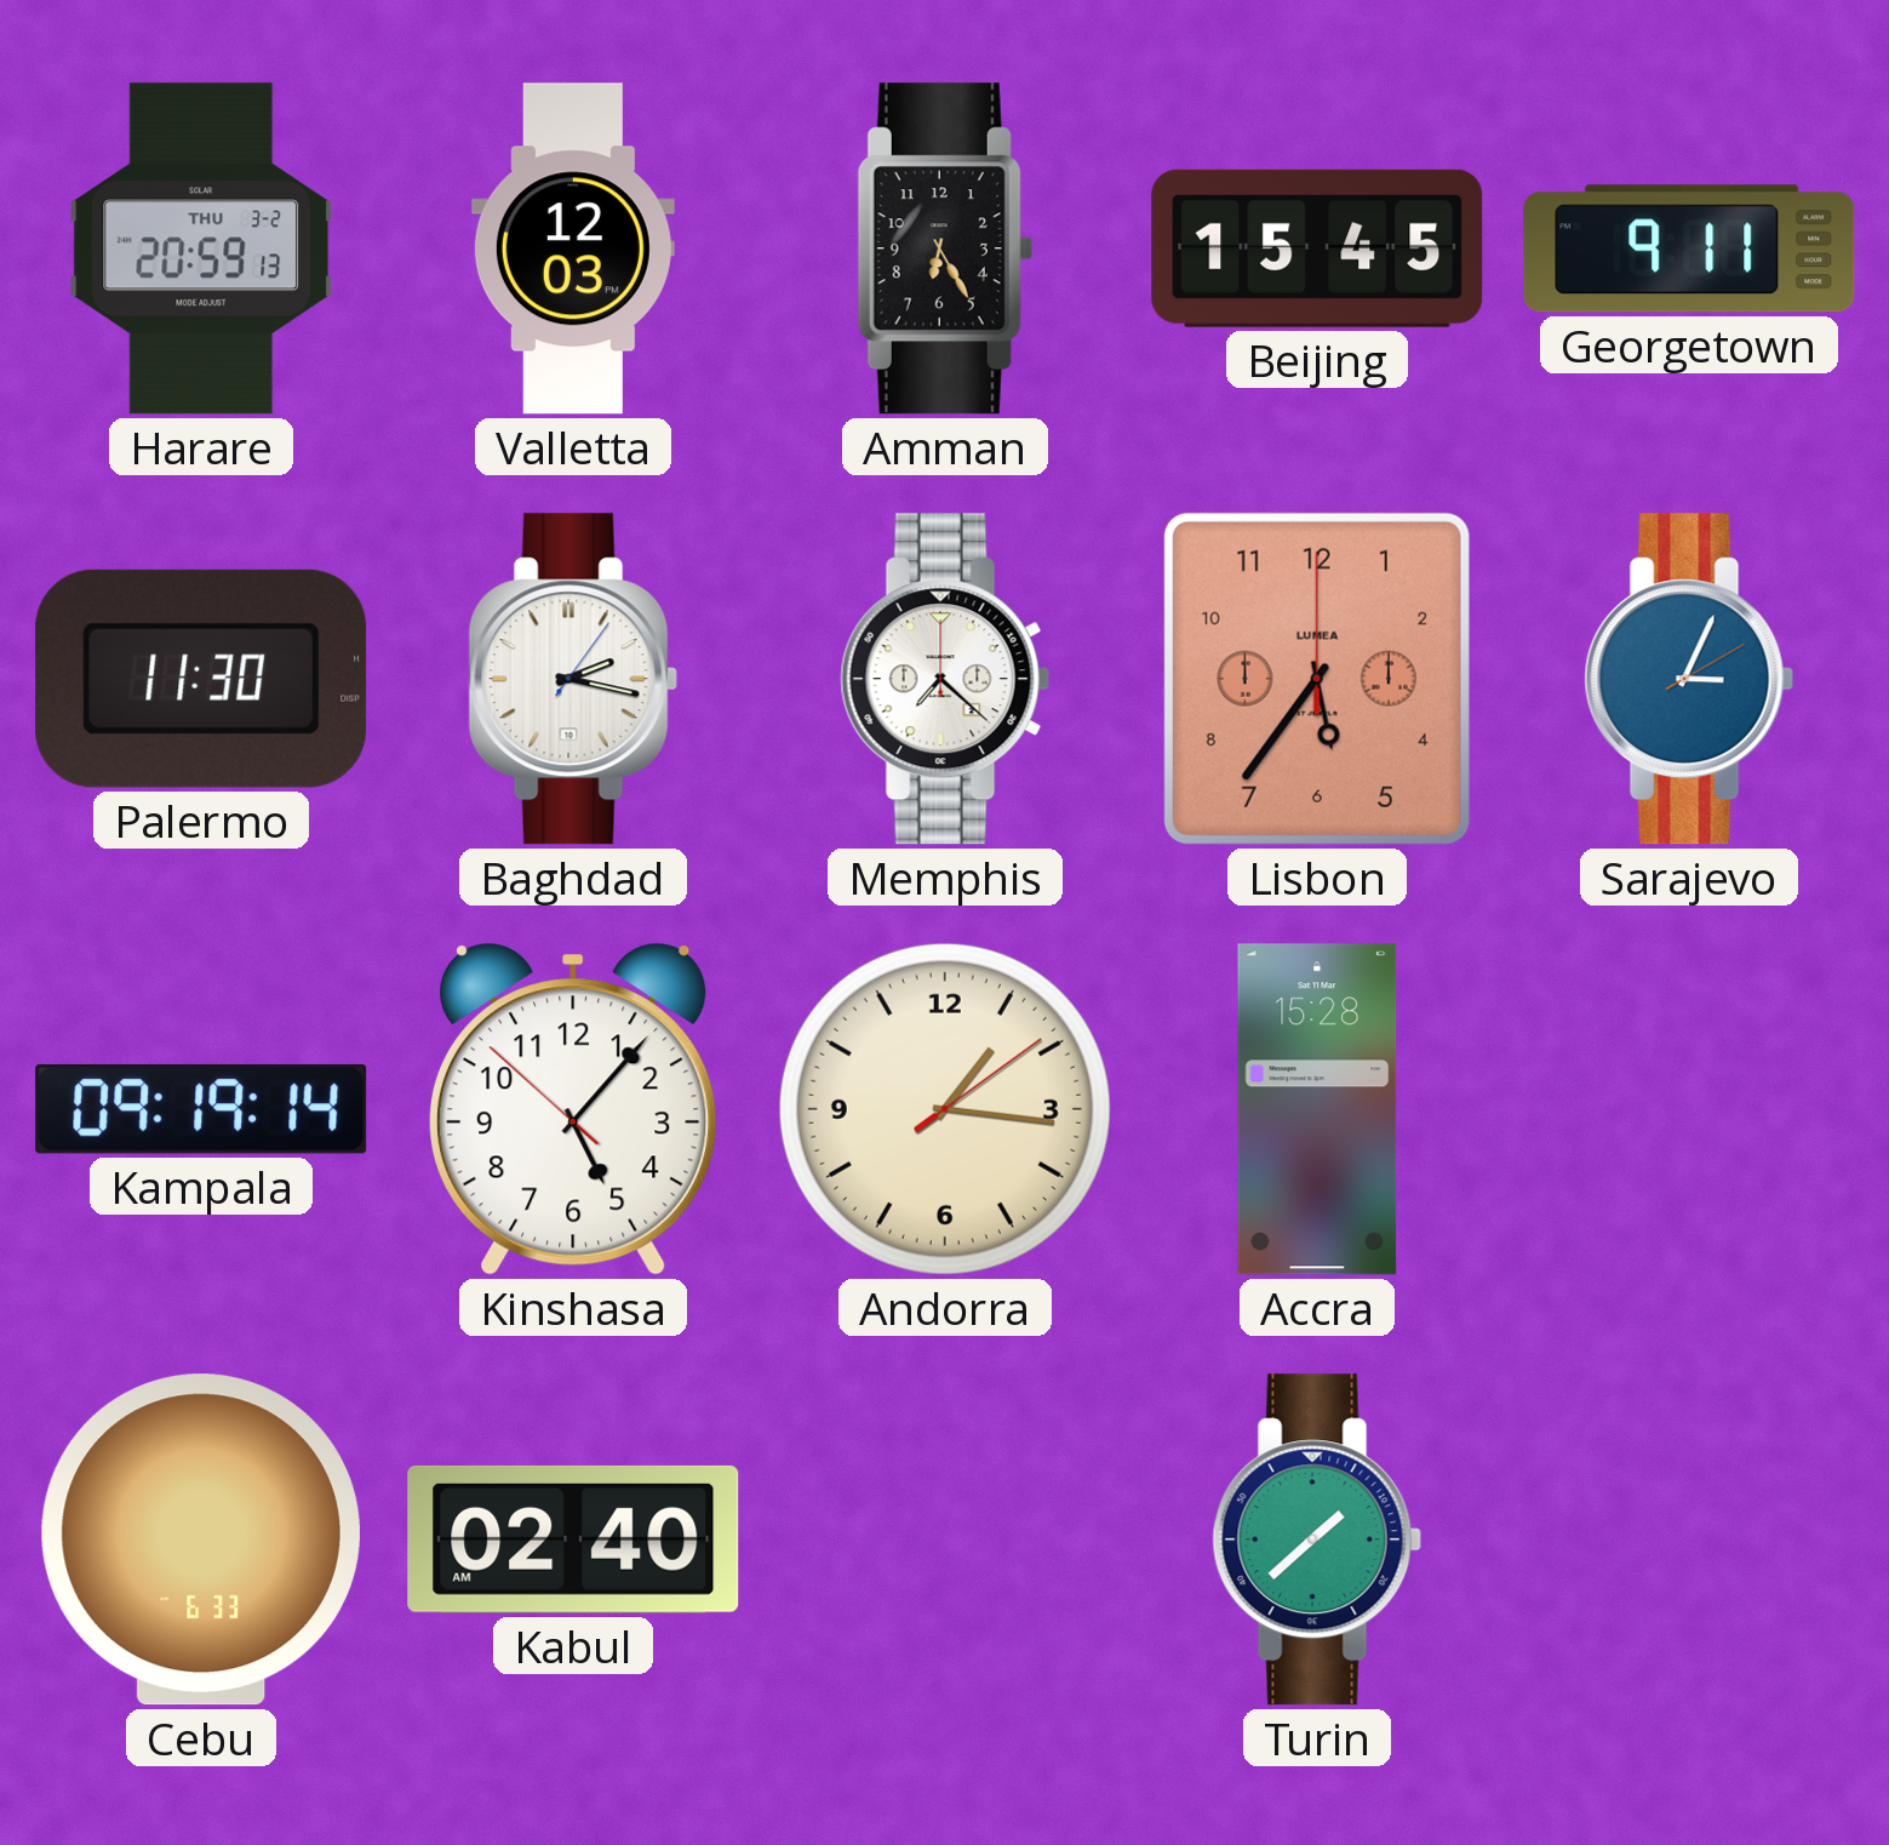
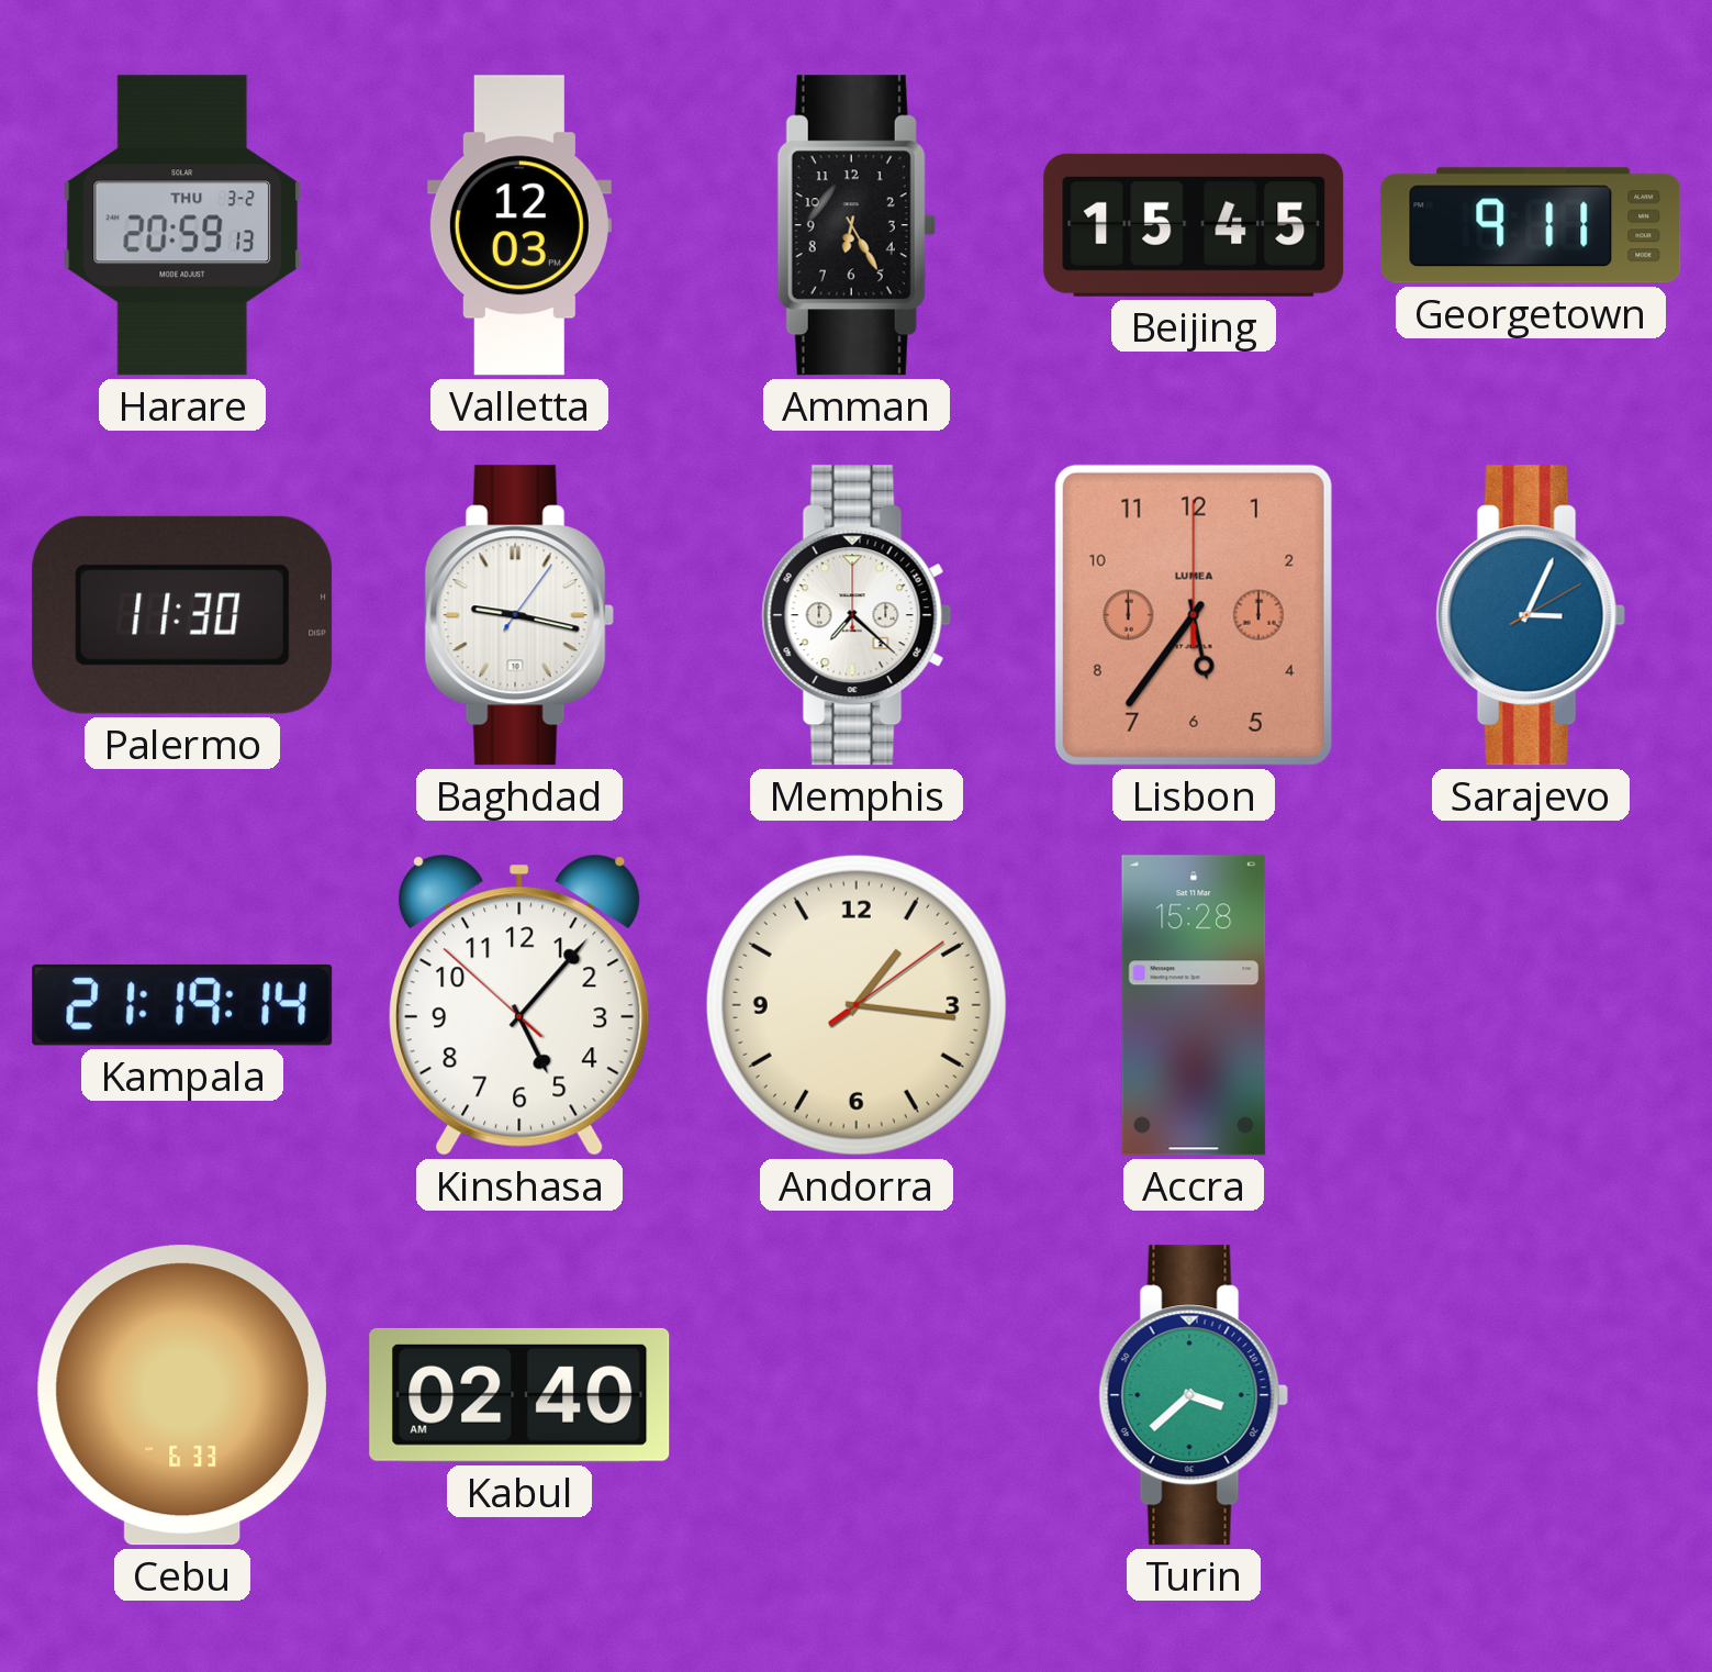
Baghdad: 2:17 -> 9:17 (519, 615)
Kampala: 09:19 -> 21:19 (182, 1005)
Turin: 1:38 -> 3:38 (1194, 1395)
